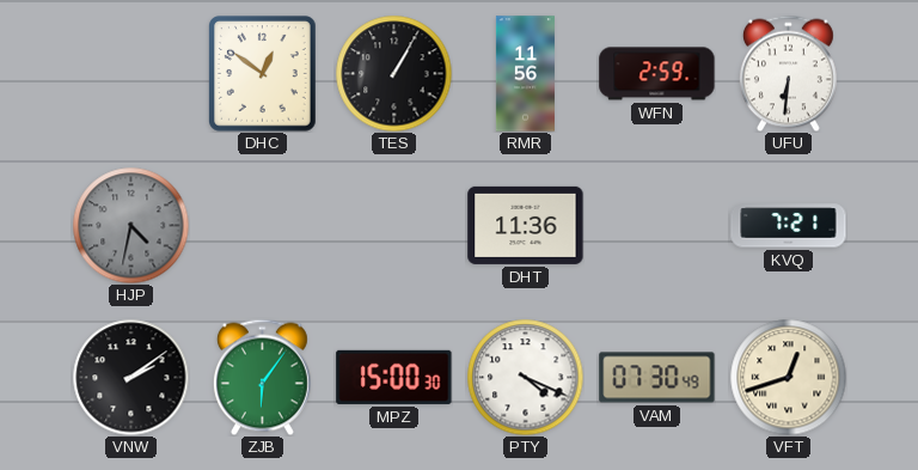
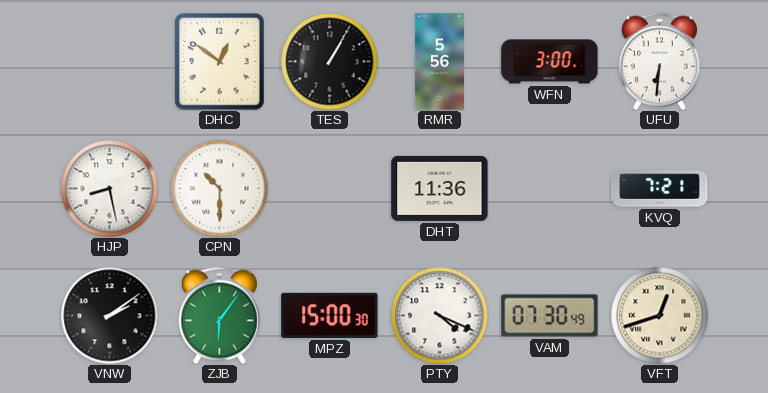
RMR: 11:56 -> 5:56 (439, 62)
WFN: 2:59 -> 3:00 (550, 62)
HJP: 4:32 -> 8:28 (109, 188)
HJP dial: grey -> white (109, 188)
CPN: none -> 10:30 (219, 188)
